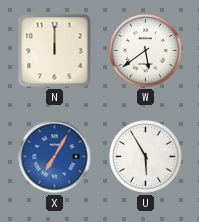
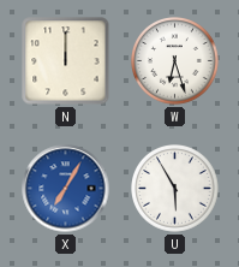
W: 5:39 -> 6:27 (175, 61)
